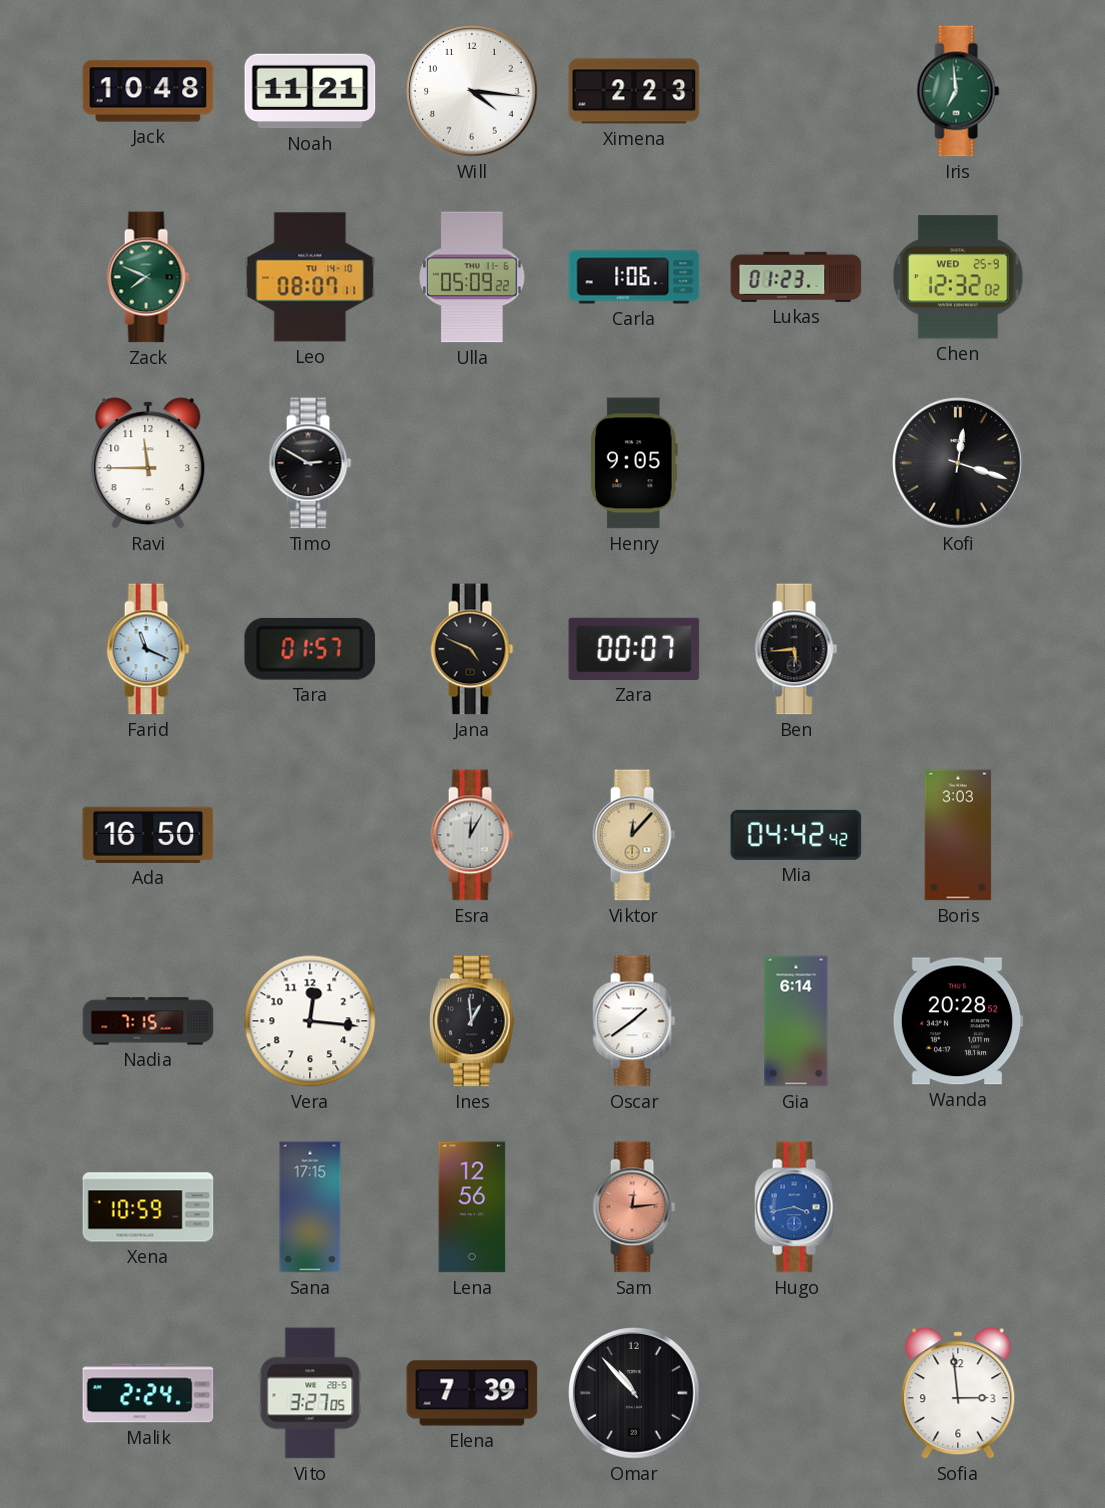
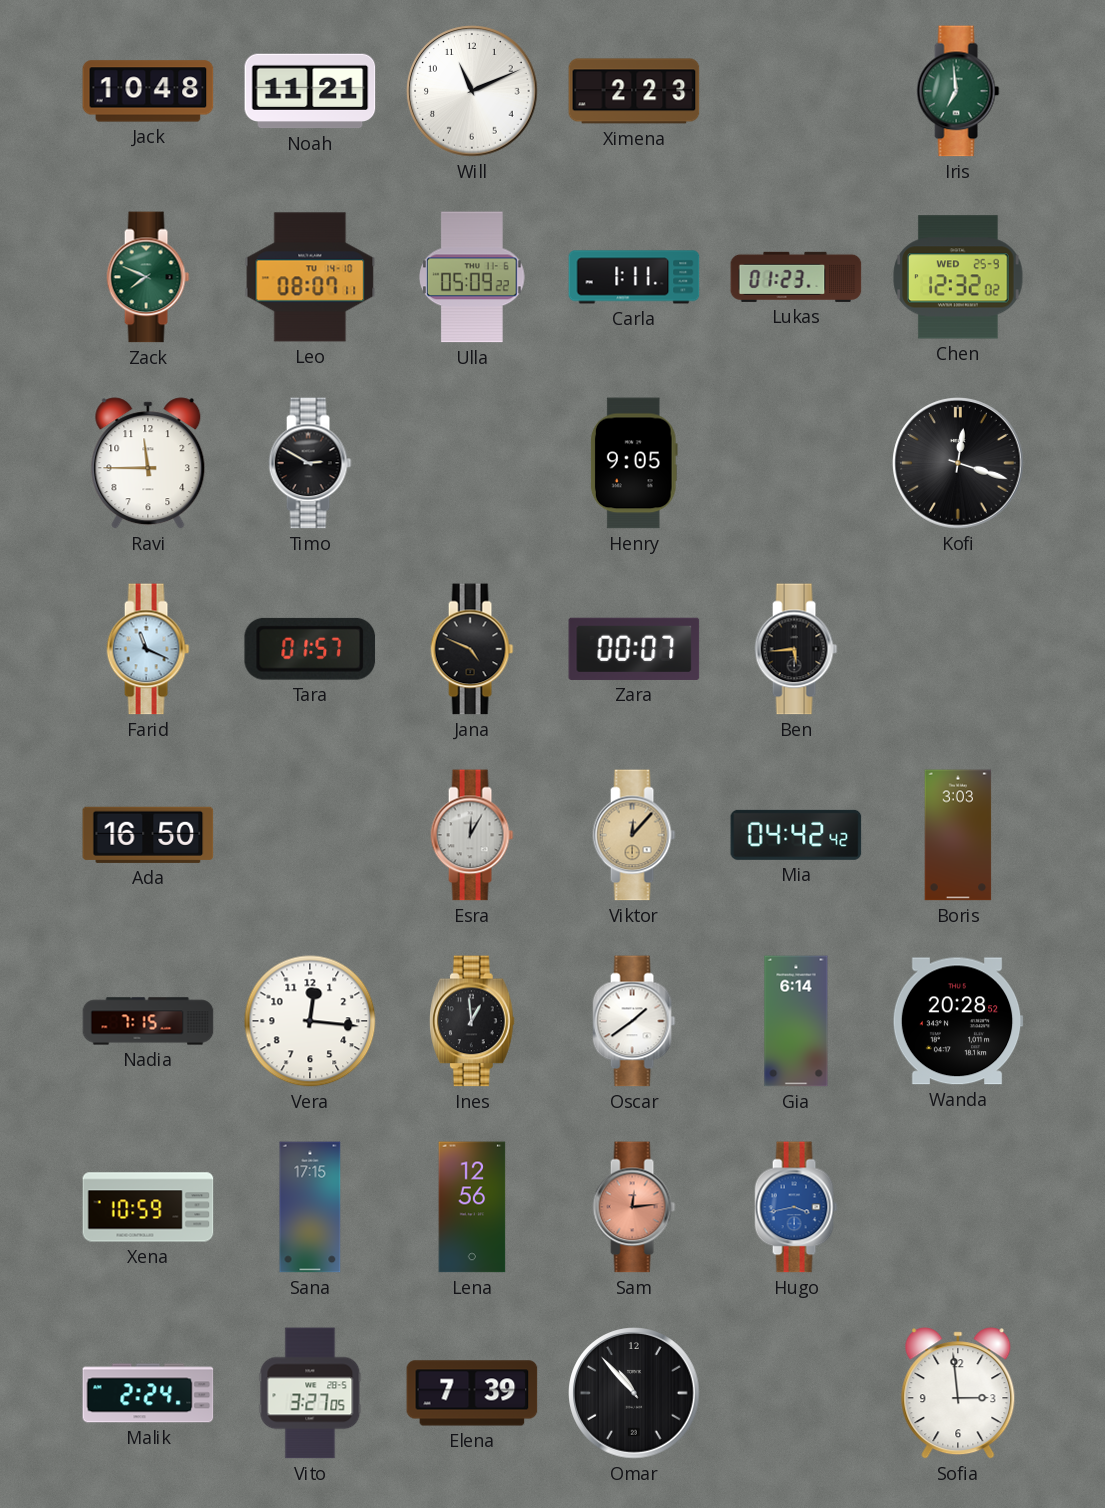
Will: 4:16 -> 11:11 (472, 91)
Carla: 1:06 -> 1:11 (634, 277)
